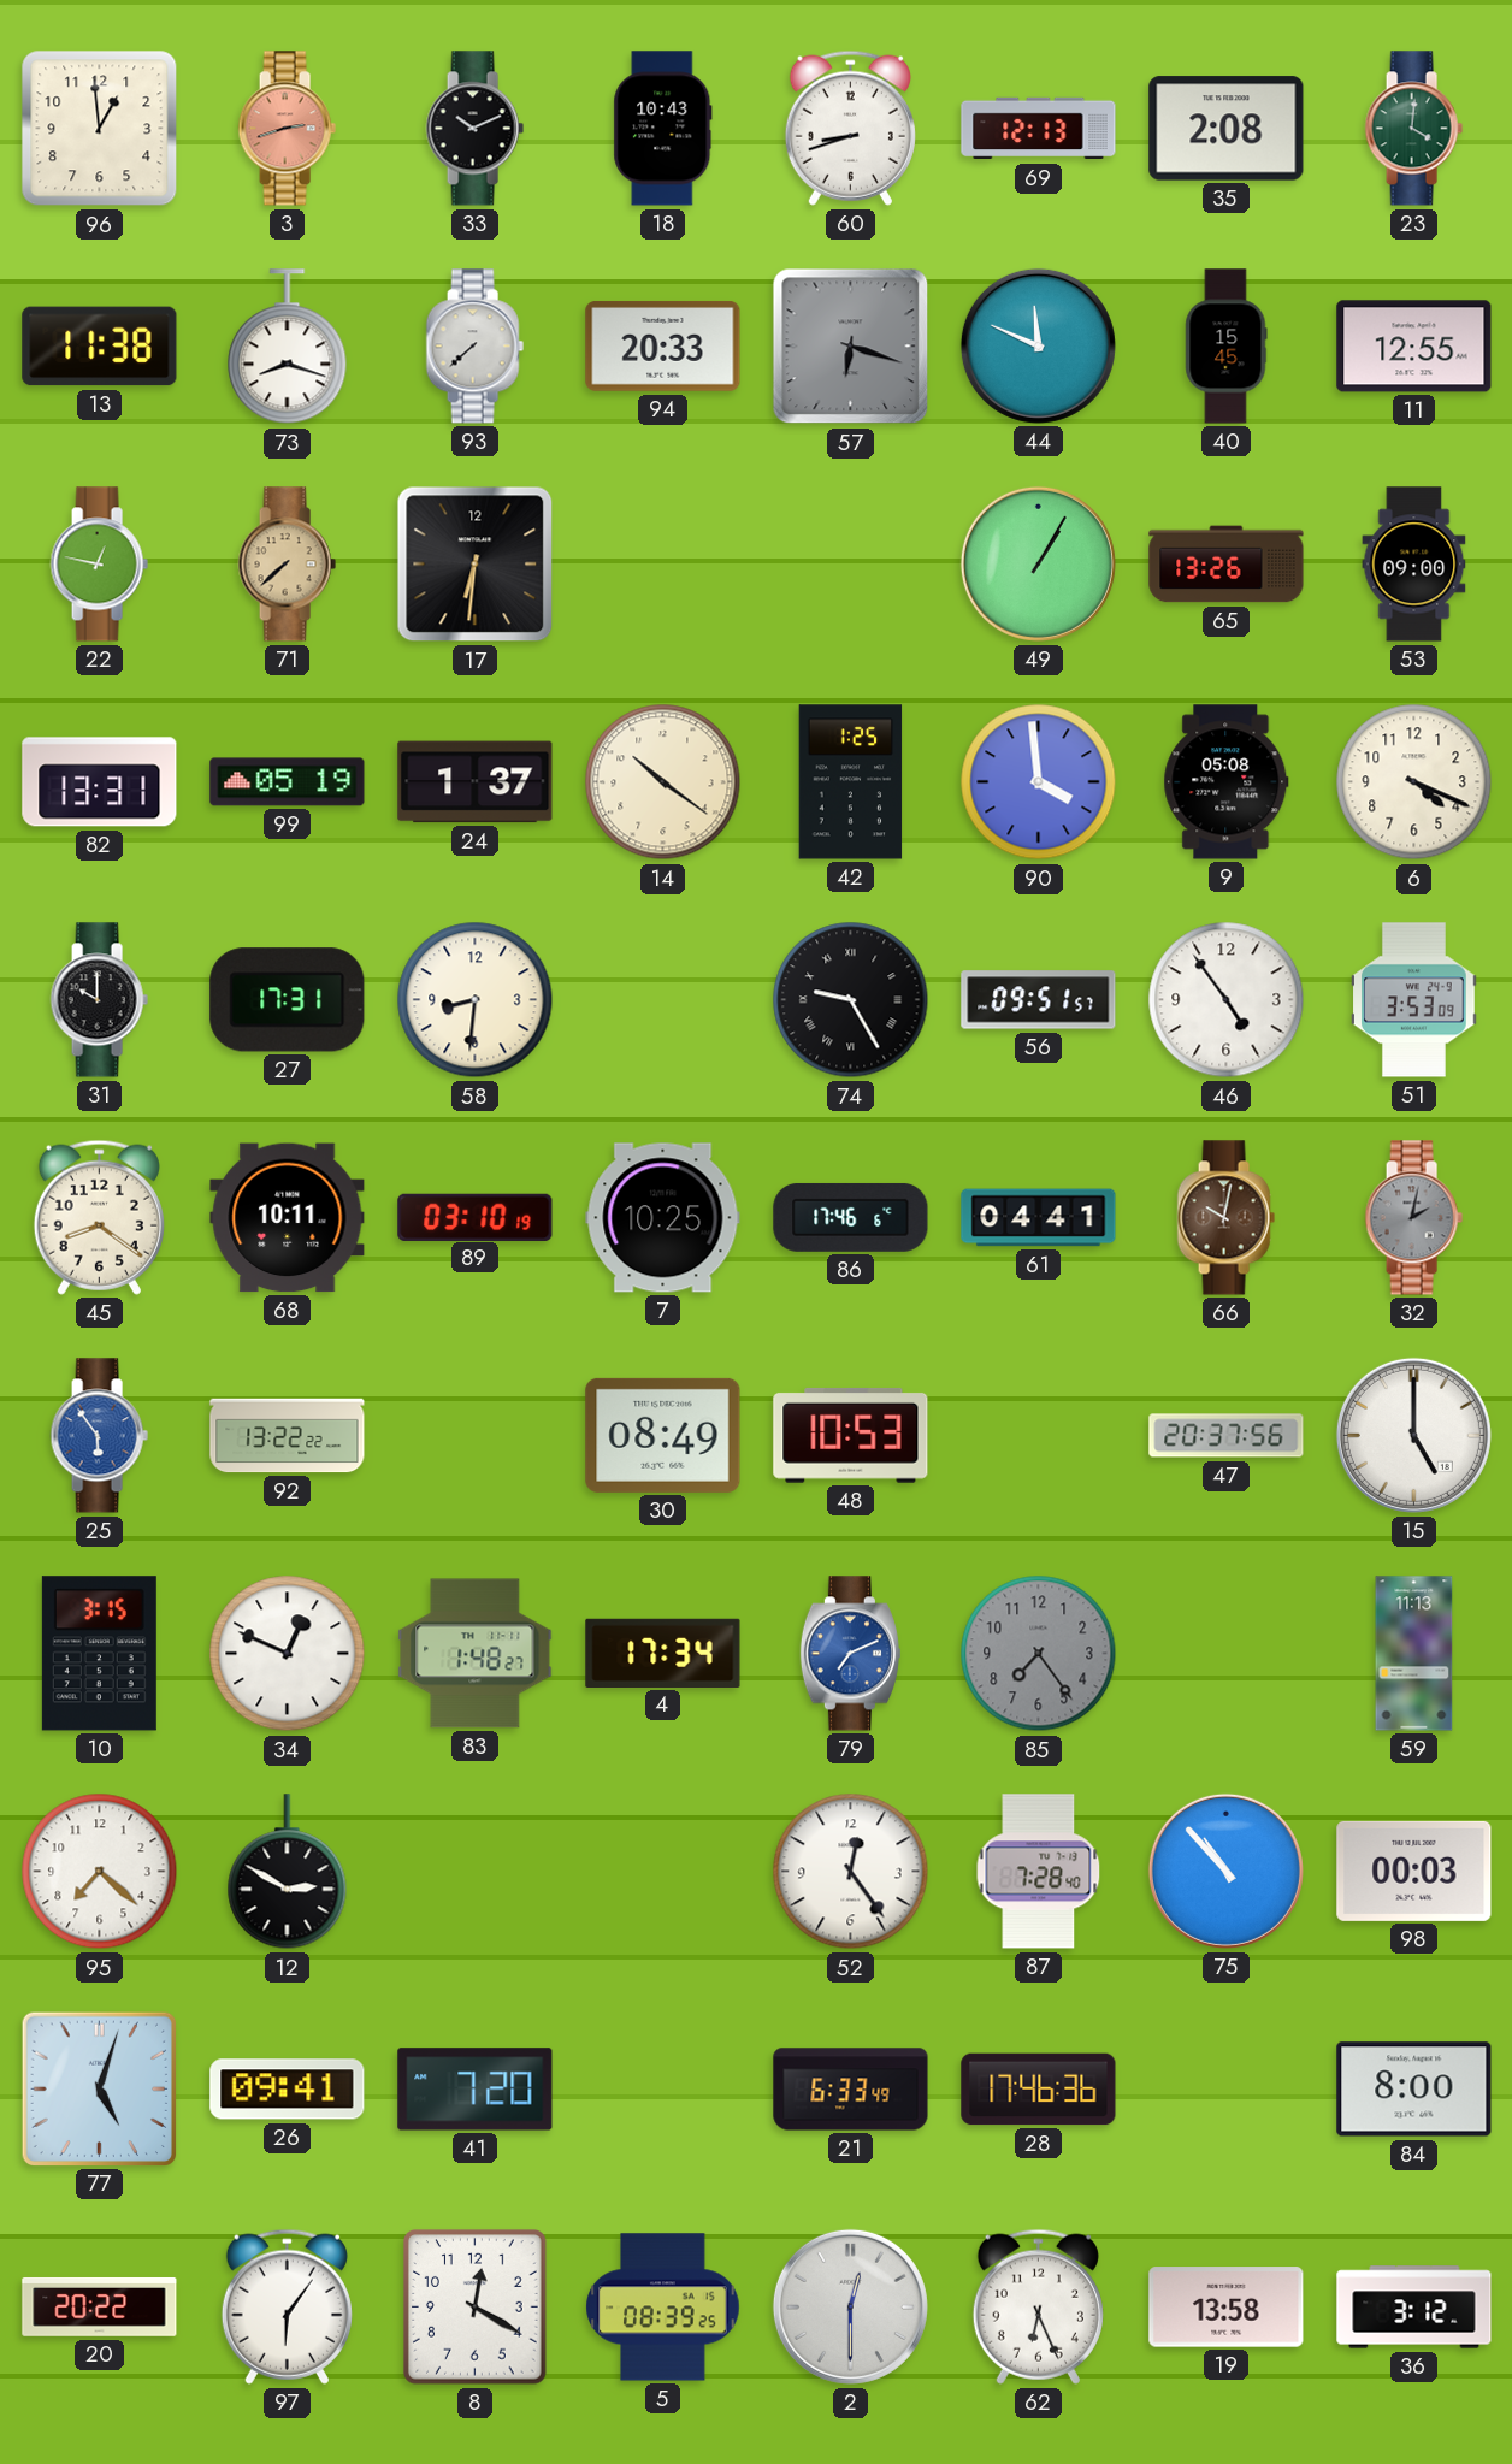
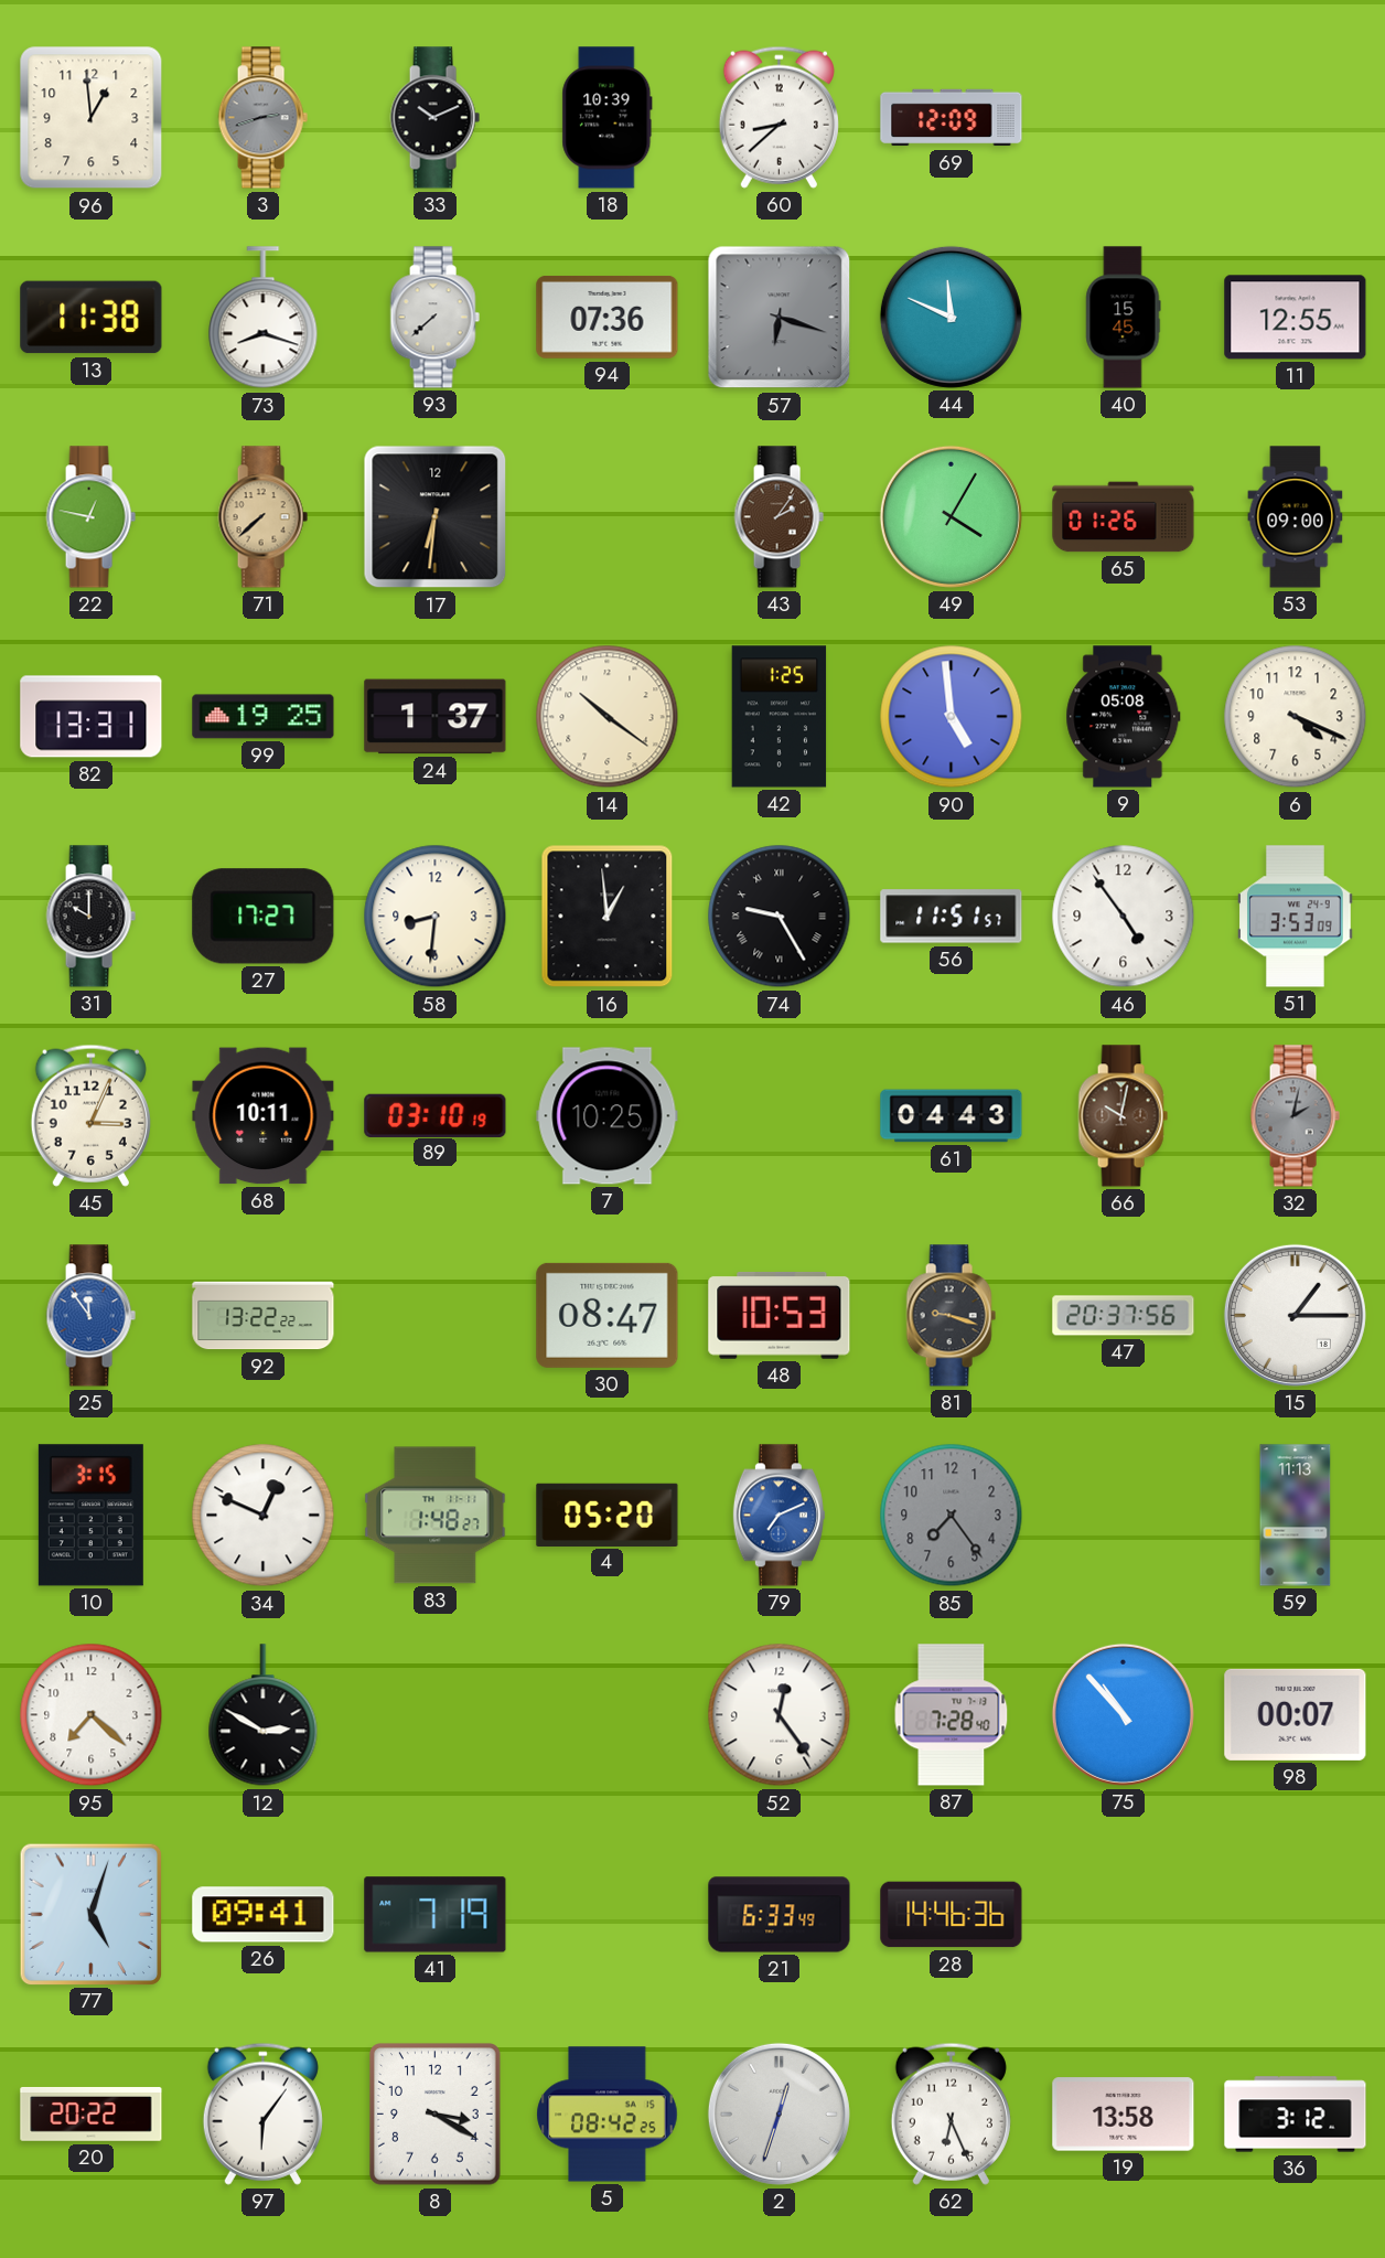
3 dial: salmon -> grey (262, 118)
18: 10:43 -> 10:39 (608, 118)
60: 8:42 -> 8:38 (779, 117)
69: 12:13 -> 12:09 (952, 118)
35: 2:08 -> none (1227, 129)
23: 4:01 -> none (1413, 129)
94: 20:33 -> 07:36 (608, 317)
43: none -> 2:06 (779, 517)
49: 1:05 -> 4:05 (951, 516)
65: 13:26 -> 01:26 (1124, 517)
99: 05:19 -> 19:25 (264, 717)
90: 3:59 -> 4:59 (952, 717)
27: 17:31 -> 17:27 (264, 917)
16: none -> 12:59 (608, 917)
56: 09:51 -> 11:51 (952, 917)
45: 8:21 -> 3:04 (90, 1115)
86: 17:46 -> none (851, 1217)
61: 04:41 -> 04:43 (952, 1116)
25: 5:54 -> 11:54 (90, 1316)
30: 08:49 -> 08:47 (608, 1315)
81: none -> 9:18 (951, 1316)
15: 5:00 -> 1:15 (1295, 1315)
4: 17:34 -> 05:20 (608, 1515)
98: 00:03 -> 00:07 (1296, 1714)
41: 7:20 -> 7:19 (436, 1915)
28: 17:46 -> 14:46 (952, 1915)
84: 8:00 -> none (1414, 2090)
8: 12:20 -> 3:20 (436, 2115)
5: 08:39 -> 08:42 (608, 2115)
2: 12:30 -> 12:33 (779, 2113)
